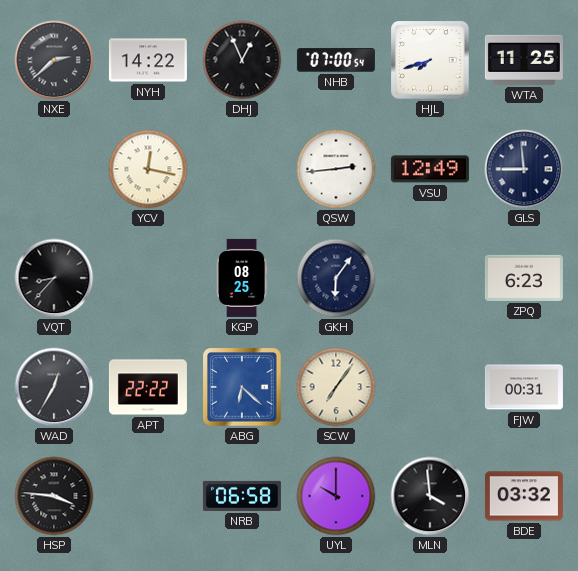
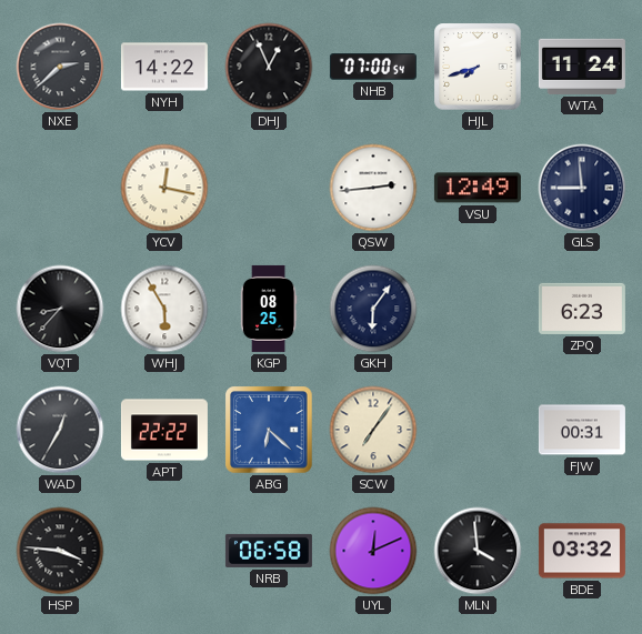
WTA: 11:25 -> 11:24 (582, 67)
WHJ: none -> 5:55 (164, 309)
UYL: 10:00 -> 12:11 (373, 551)
